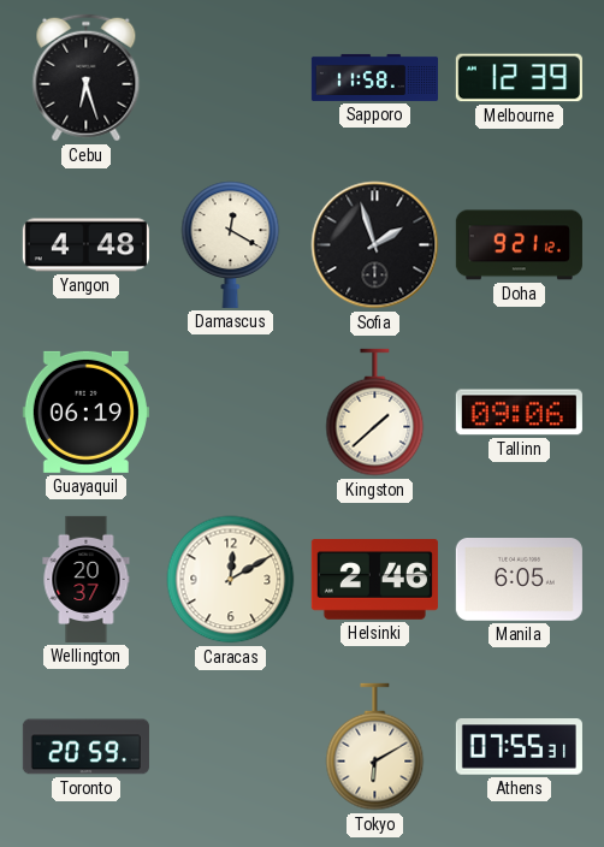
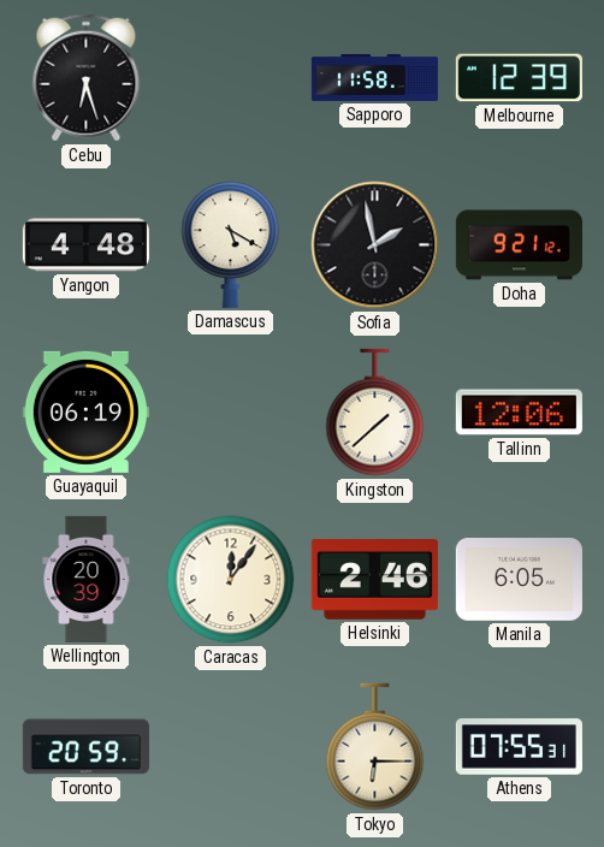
Damascus: 12:20 -> 5:20 (231, 244)
Sofia: 1:57 -> 1:58 (375, 245)
Tallinn: 09:06 -> 12:06 (519, 413)
Wellington: 20:37 -> 20:39 (87, 579)
Caracas: 12:10 -> 12:06 (231, 580)
Tokyo: 6:10 -> 6:15 (375, 747)
